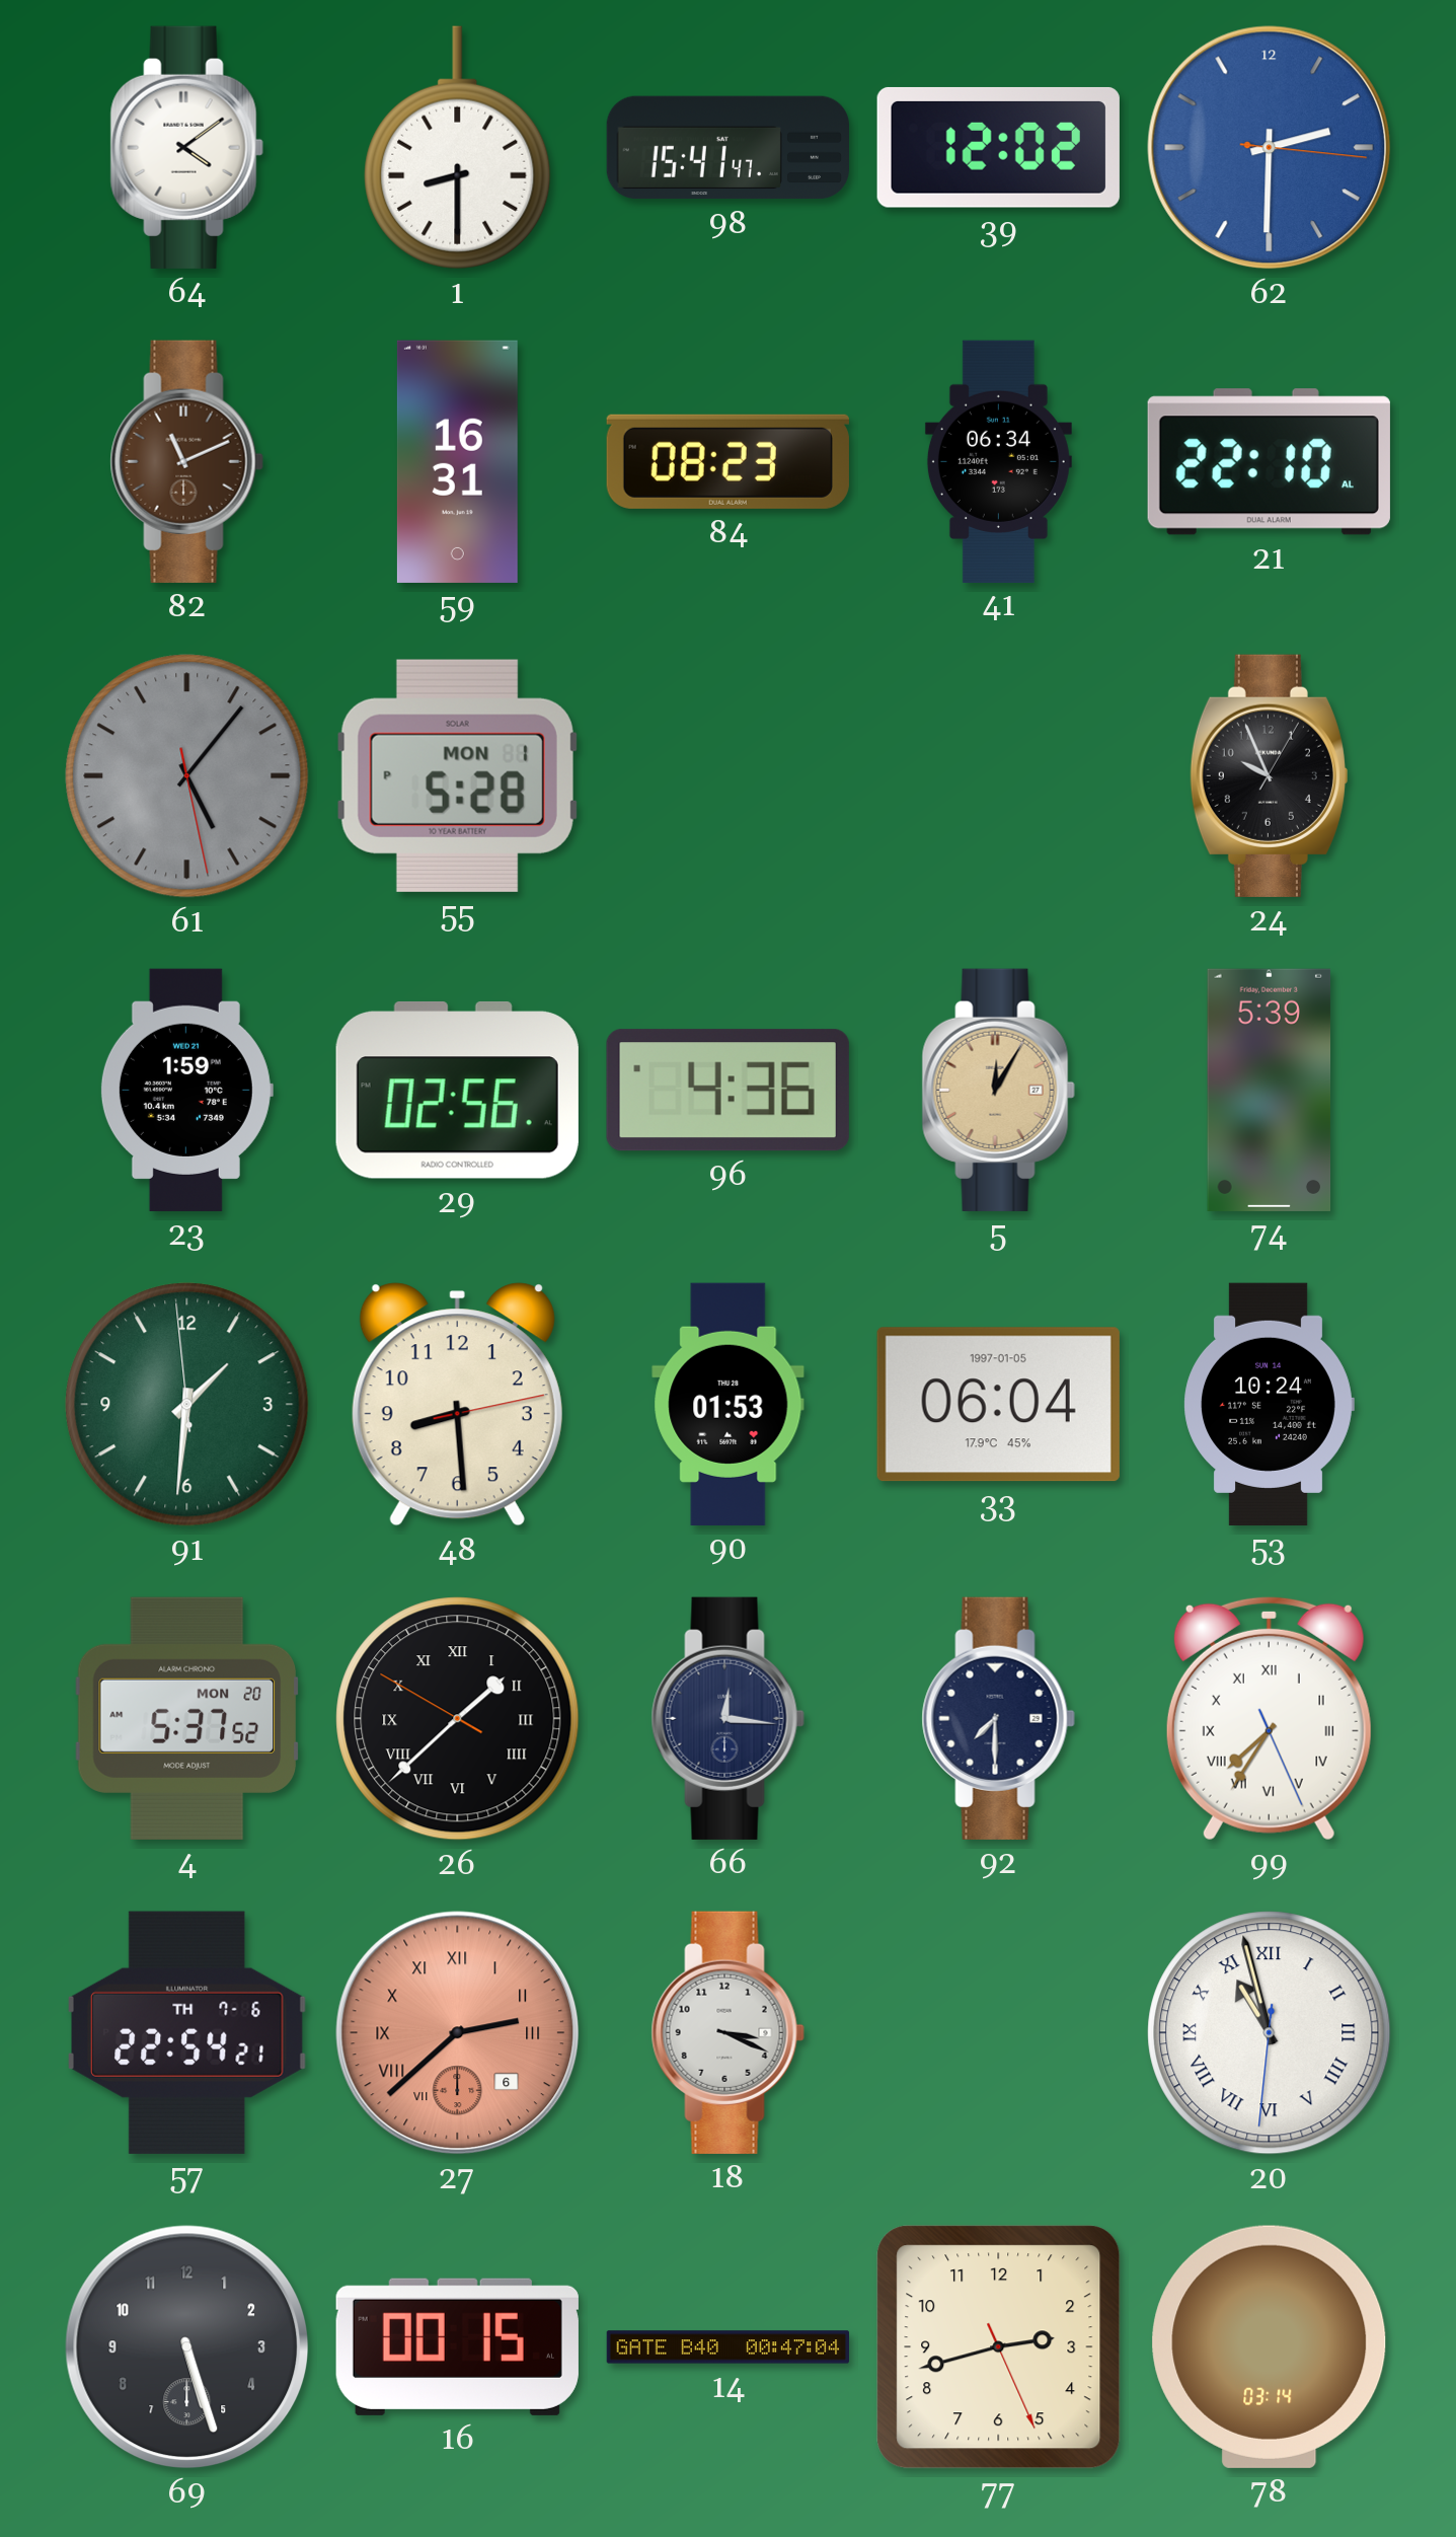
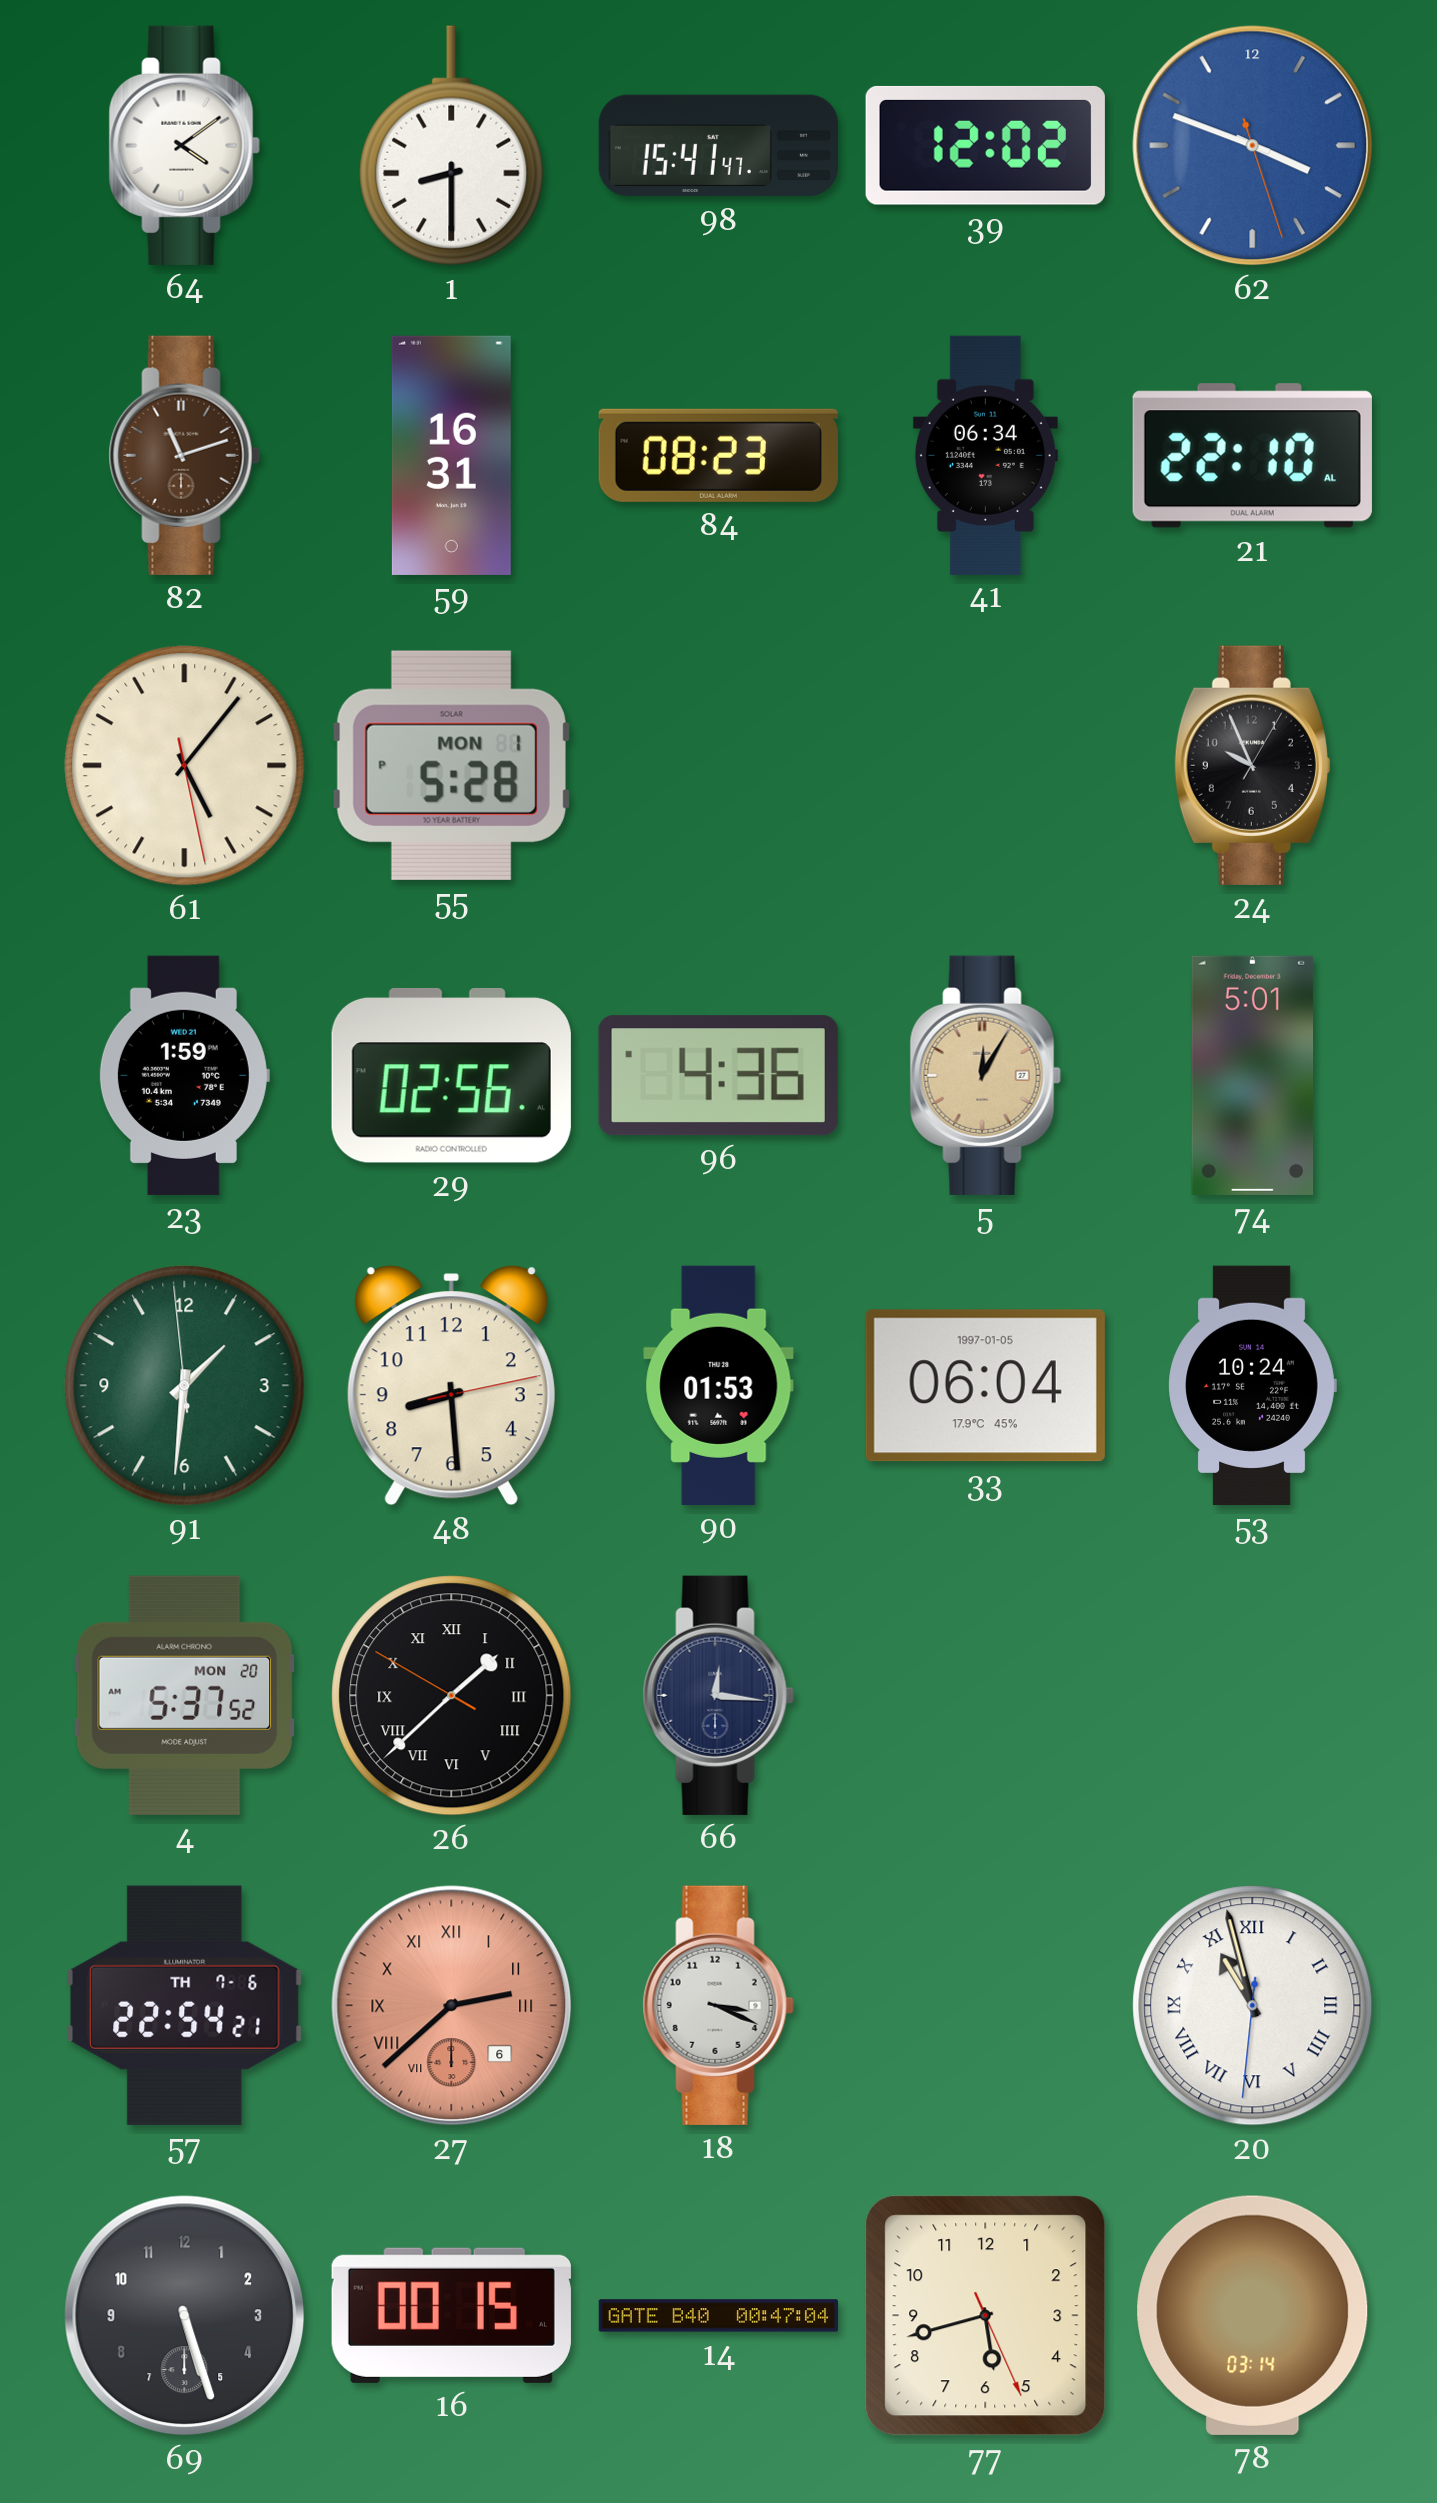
62: 2:30 -> 3:48 (1253, 146)
82: 11:11 -> 11:12 (184, 455)
61 dial: grey -> cream (185, 766)
74: 5:39 -> 5:01 (1253, 1075)
92: 7:30 -> none (998, 1718)
99: 7:35 -> none (1269, 1718)
77: 2:42 -> 5:42 (986, 2316)
